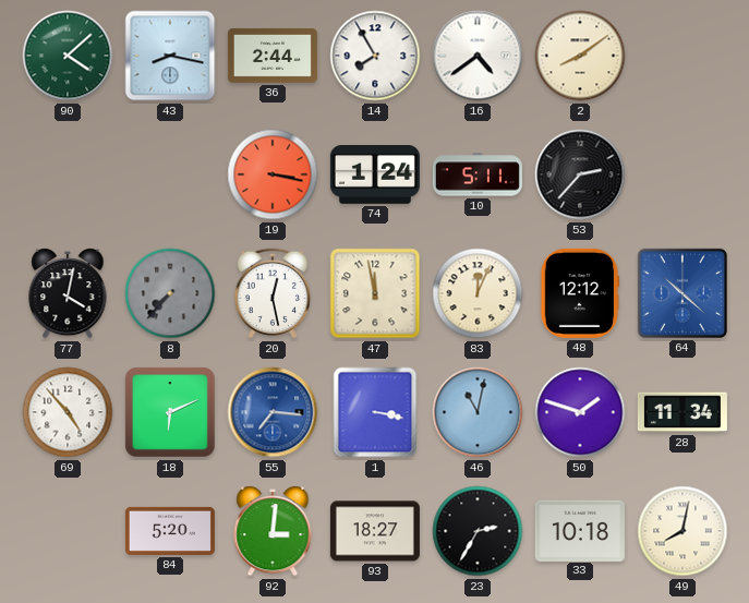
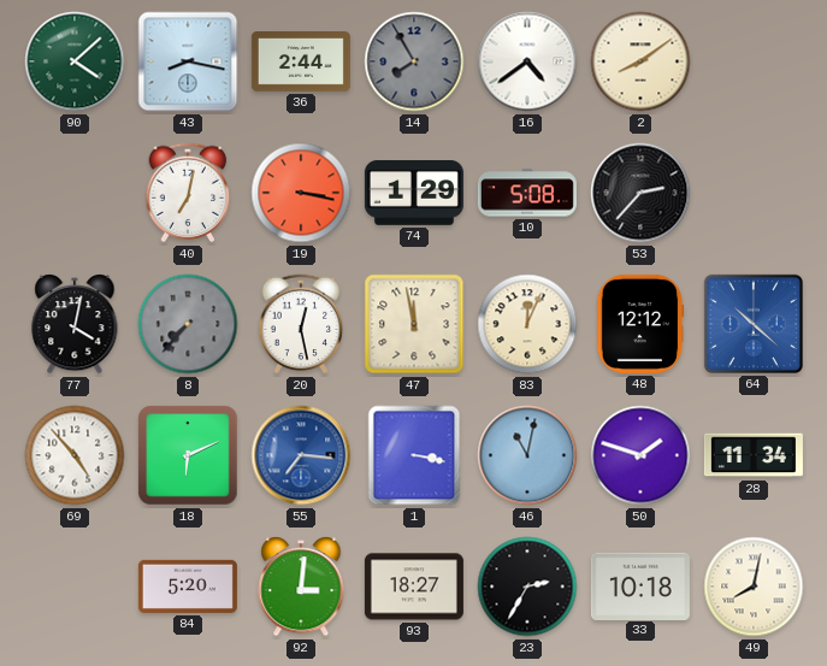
14 dial: white -> grey (414, 61)
40: none -> 7:02 (188, 193)
74: 1:24 -> 1:29 (414, 194)
10: 5:11 -> 5:08 (527, 193)
